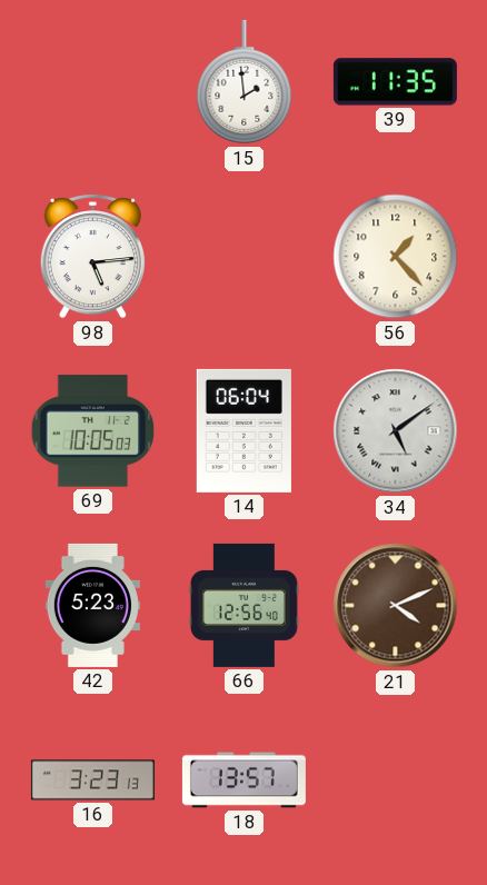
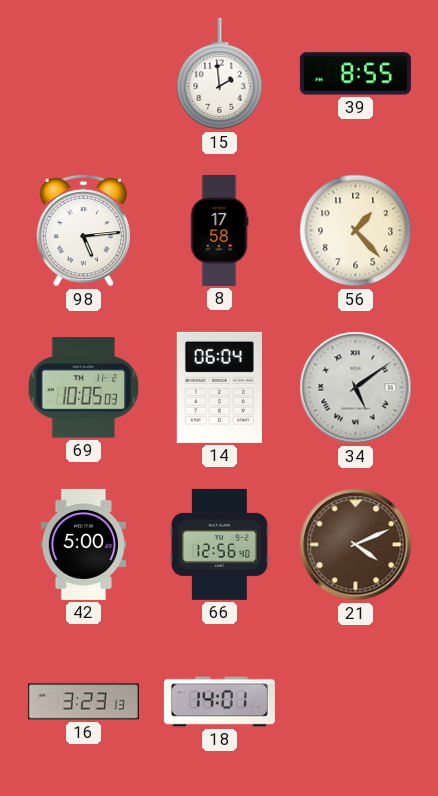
39: 11:35 -> 8:55 (355, 74)
8: none -> 17:58 (219, 230)
42: 5:23 -> 5:00 (83, 544)
18: 13:57 -> 14:01 (219, 702)
